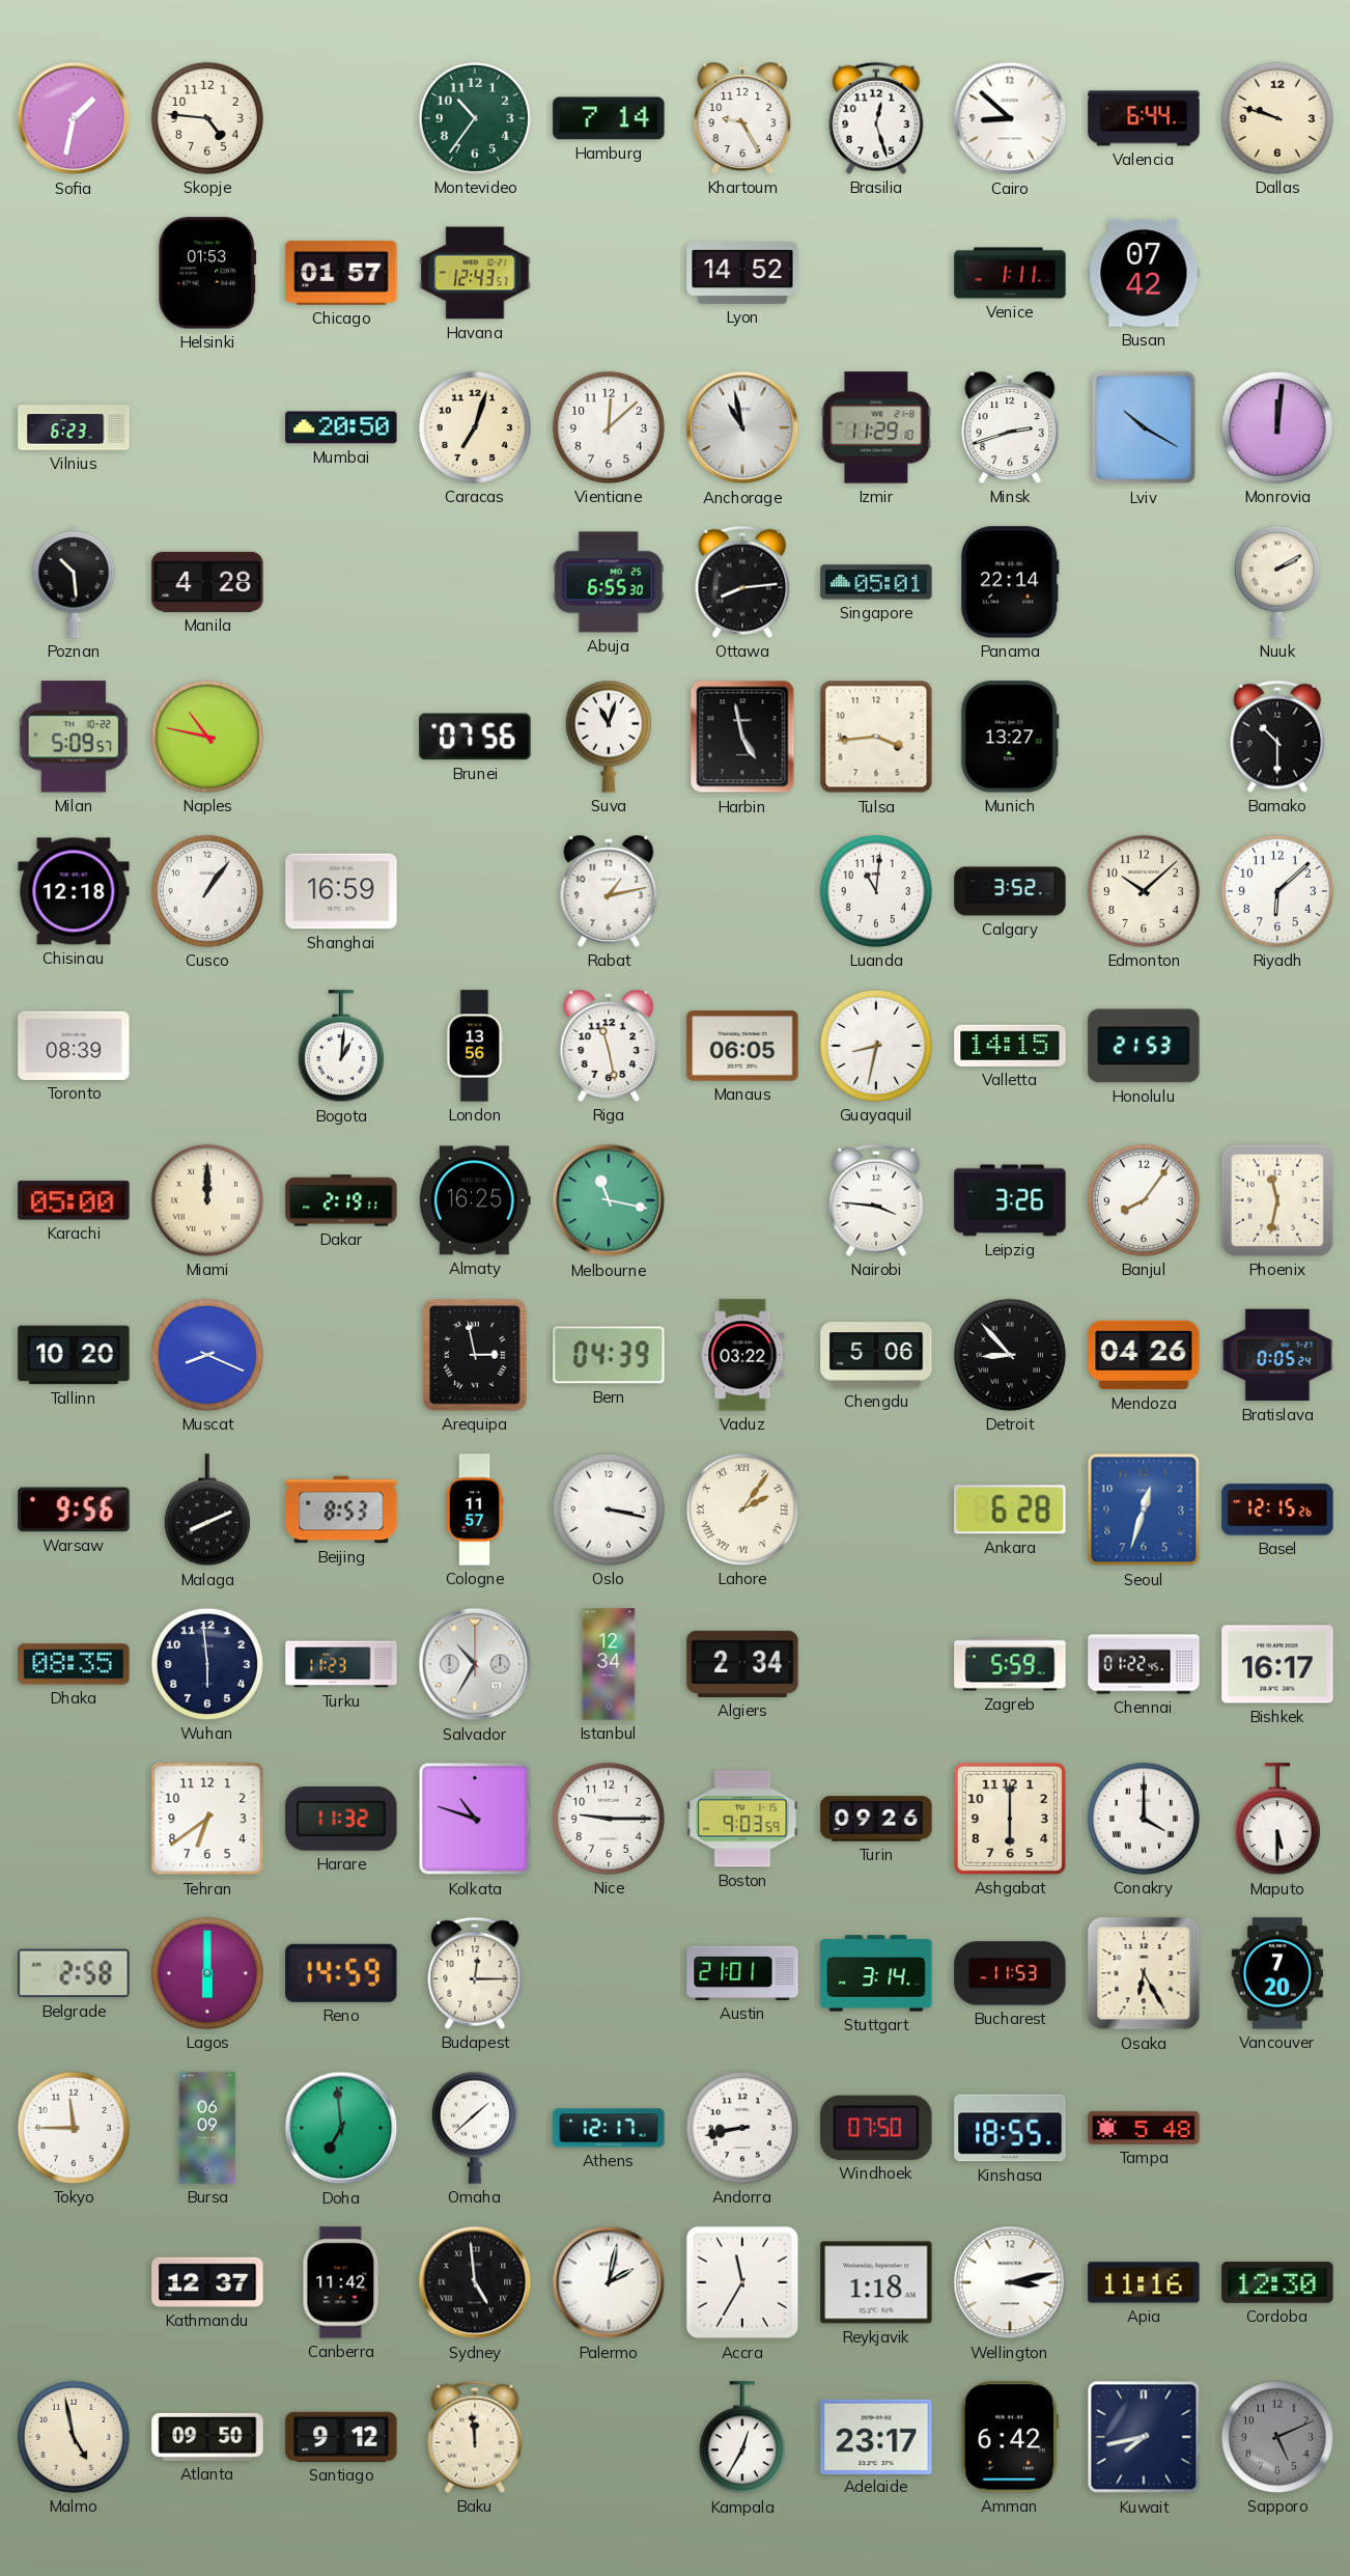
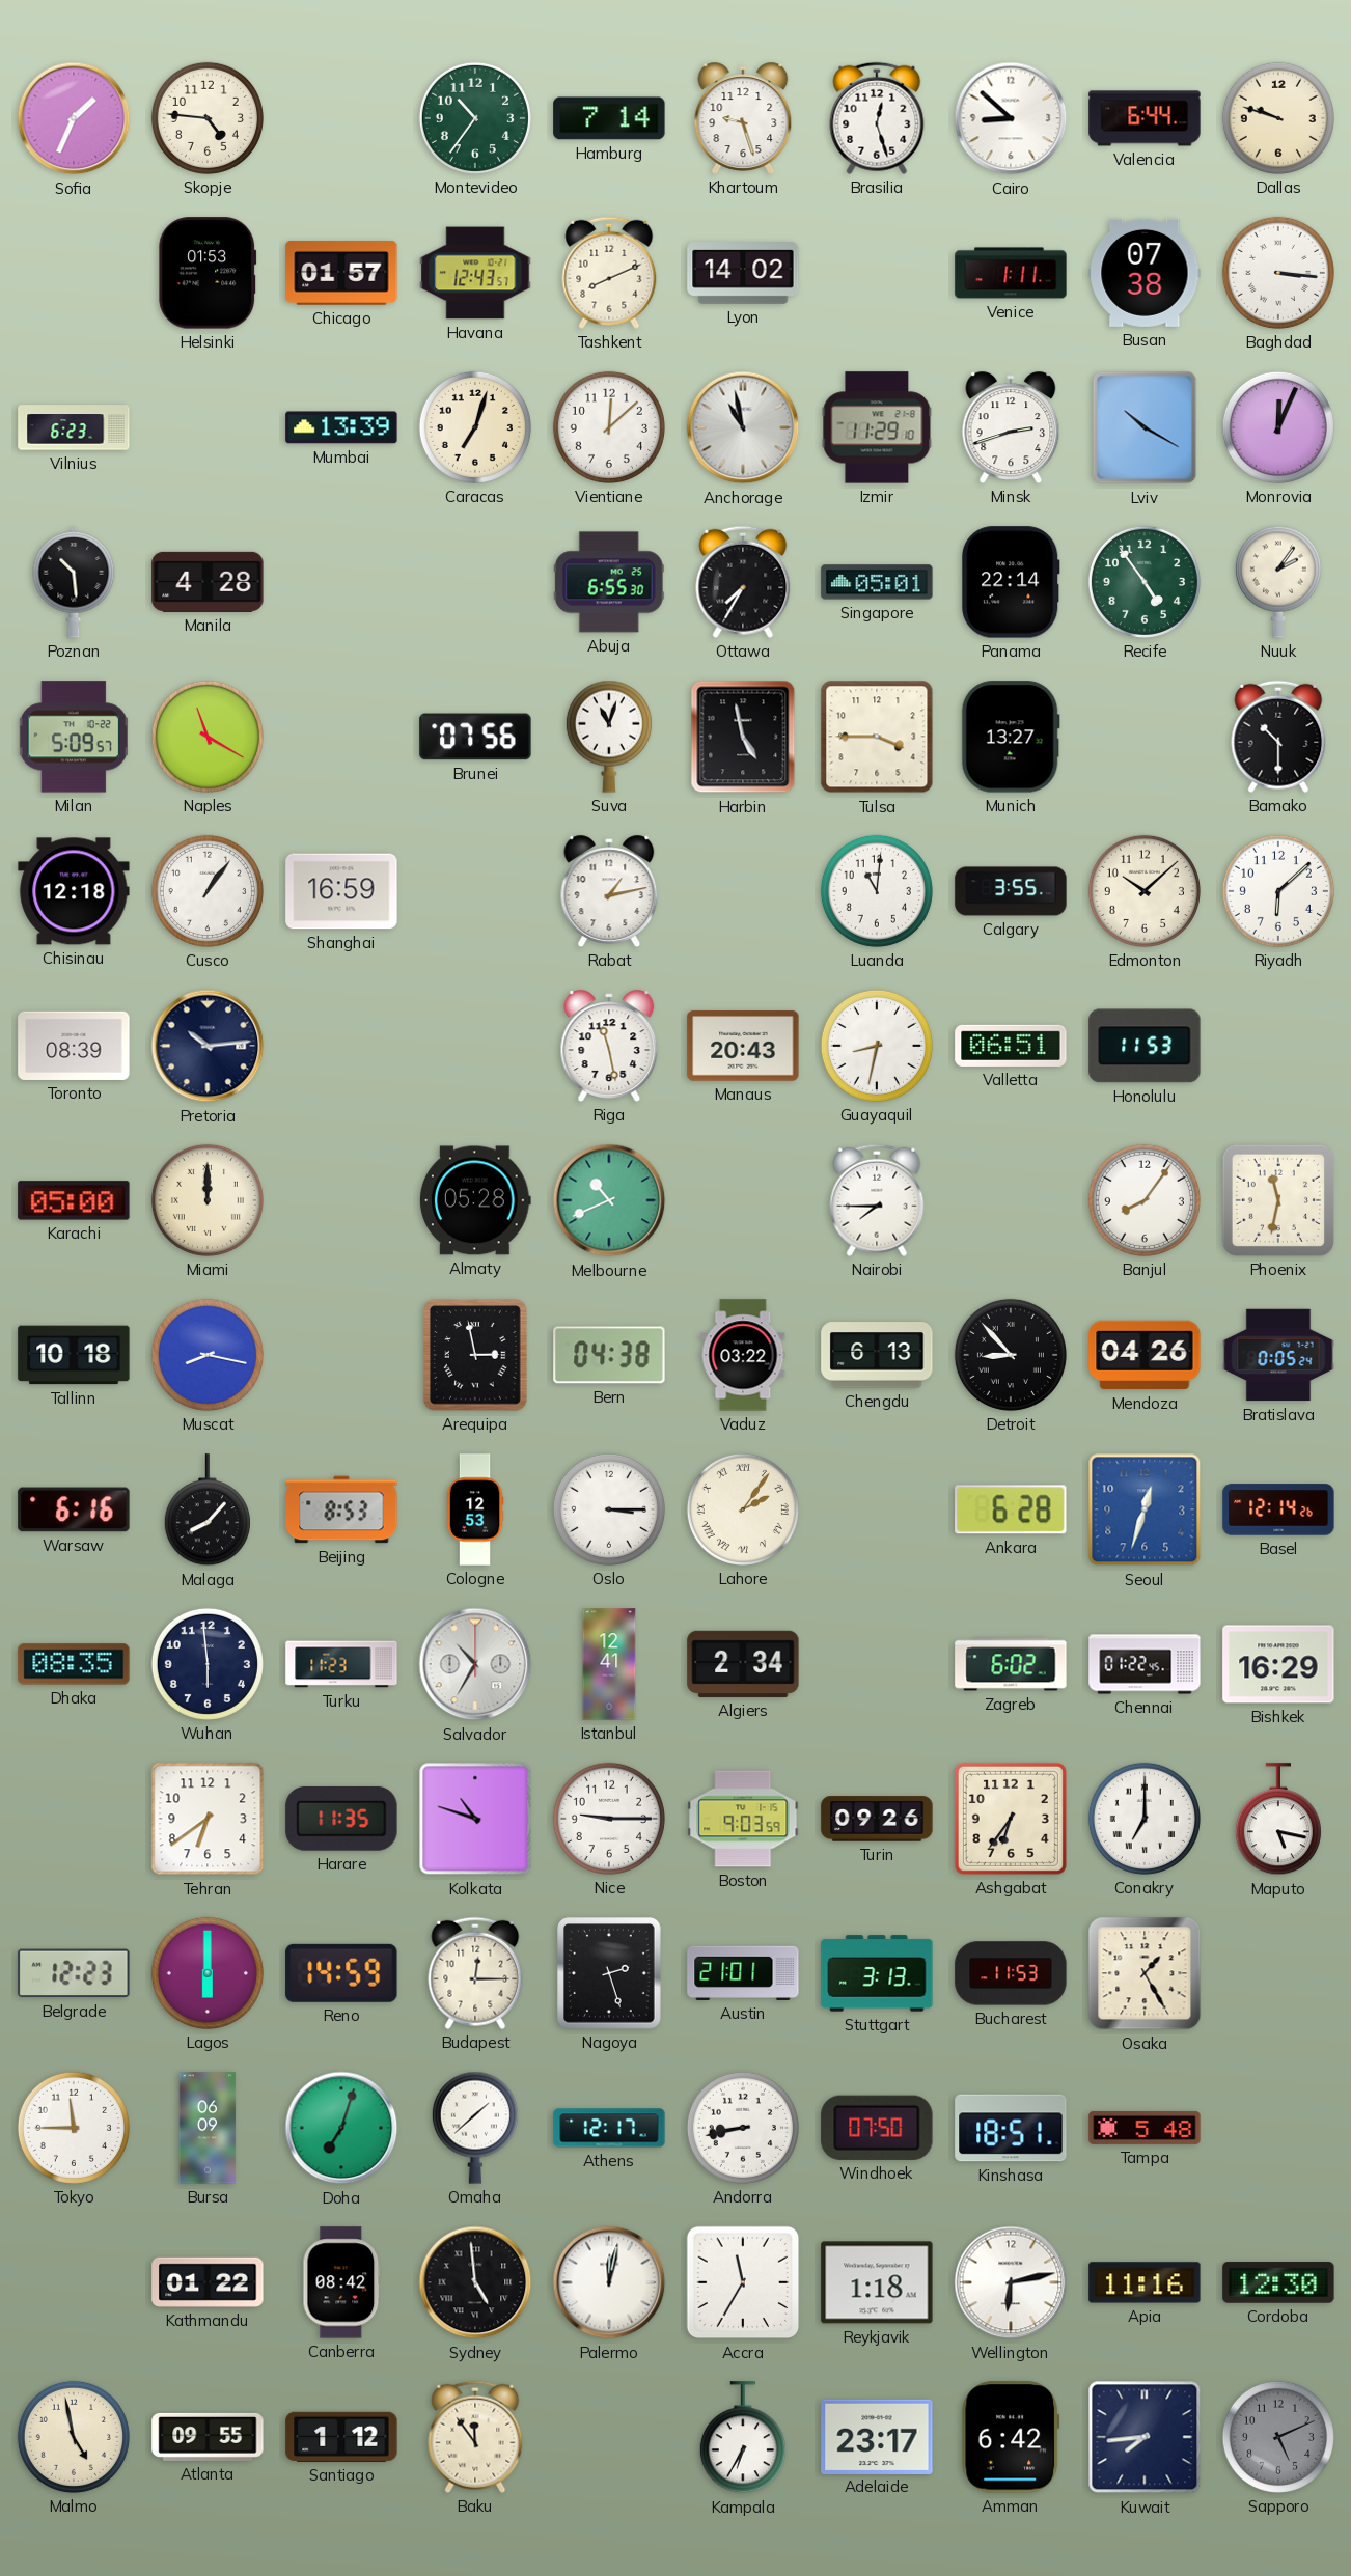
Sofia: 1:32 -> 1:34 (74, 118)
Khartoum: 9:25 -> 9:27 (743, 118)
Tashkent: none -> 8:11 (609, 273)
Lyon: 14:52 -> 14:02 (743, 274)
Busan: 07:42 -> 07:38 (1145, 273)
Baghdad: none -> 3:16 (1278, 273)
Mumbai: 20:50 -> 13:39 (341, 427)
Monrovia: 12:01 -> 12:04 (1278, 427)
Ottawa: 8:14 -> 7:35 (743, 582)
Recife: none -> 4:54 (1145, 582)
Nuuk: 2:10 -> 2:06 (1278, 582)
Naples: 10:47 -> 11:20 (208, 737)
Tulsa: 3:44 -> 3:45 (877, 737)
Calgary: 3:52 -> 3:55 (1011, 891)
Pretoria: none -> 10:14 (208, 1046)
Bogota: 1:01 -> none (341, 1047)
London: 13:56 -> none (475, 1046)
Manaus: 06:05 -> 20:43 (743, 1046)
Valletta: 14:15 -> 06:51 (1011, 1046)
Honolulu: 21:53 -> 11:53 (1145, 1046)
Dakar: 2:19 -> none (341, 1200)
Almaty: 16:25 -> 05:28 (475, 1200)
Melbourne: 11:17 -> 10:41 (609, 1200)
Nairobi: 3:46 -> 7:45 (877, 1200)
Leipzig: 3:26 -> none (1010, 1200)
Tallinn: 10:20 -> 10:18 (74, 1355)
Muscat: 8:19 -> 8:17 (208, 1355)
Bern: 04:39 -> 04:38 (609, 1355)
Chengdu: 5:06 -> 6:13 (877, 1355)
Warsaw: 9:56 -> 6:16 (74, 1509)
Malaga: 8:11 -> 8:07 (208, 1511)
Cologne: 11:57 -> 12:53 (475, 1509)
Oslo: 3:17 -> 3:15 (609, 1509)
Basel: 12:15 -> 12:14 (1278, 1509)
Istanbul: 12:34 -> 12:41 (609, 1664)
Zagreb: 5:59 -> 6:02 (1011, 1664)
Bishkek: 16:17 -> 16:29 (1278, 1664)
Harare: 11:32 -> 11:35 (341, 1819)
Ashgabat: 6:00 -> 6:36 (1011, 1819)
Conakry: 4:00 -> 7:00 (1145, 1819)
Maputo: 5:30 -> 5:17 (1278, 1820)
Belgrade: 2:58 -> 12:23 (74, 1973)
Nagoya: none -> 2:27 (609, 1973)
Stuttgart: 3:14 -> 3:13 (877, 1973)
Osaka: 6:25 -> 1:25 (1145, 1973)
Vancouver: 7:20 -> none (1277, 1973)
Doha: 6:59 -> 7:03 (341, 2128)
Kinshasa: 18:55 -> 18:51 (1011, 2128)
Kathmandu: 12:37 -> 01:22 (208, 2282)
Canberra: 11:42 -> 08:42 (341, 2282)
Palermo: 2:02 -> 12:02 (609, 2282)
Wellington: 3:13 -> 6:13 (1011, 2282)
Atlanta: 09:50 -> 09:55 (208, 2437)
Santiago: 9:12 -> 1:12 (341, 2437)
Baku: 11:59 -> 11:54 (475, 2437)
Kampala: 12:35 -> 6:35 (743, 2438)
Kuwait: 7:43 -> 7:44 (1145, 2437)
